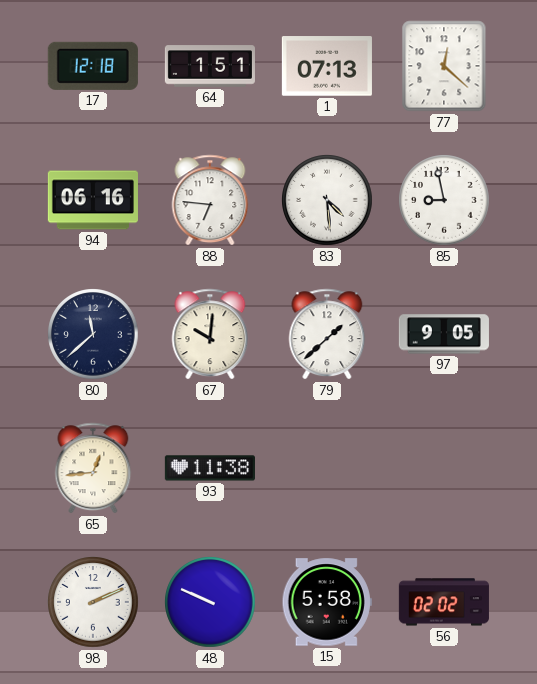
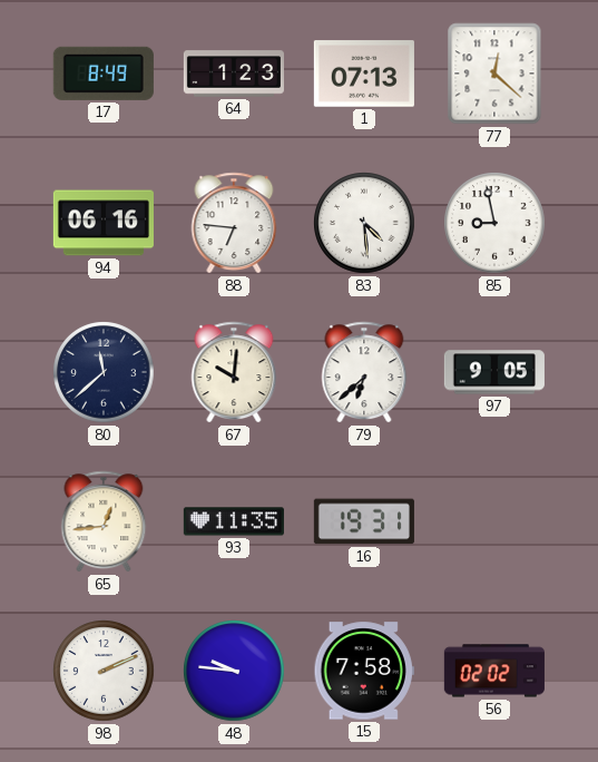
17: 12:18 -> 8:49 (104, 74)
64: 1:51 -> 1:23 (234, 74)
79: 1:38 -> 6:38 (364, 372)
93: 11:38 -> 11:35 (234, 521)
16: none -> 19:31 (364, 521)
48: 9:49 -> 9:46 (234, 671)
15: 5:58 -> 7:58 (364, 671)
